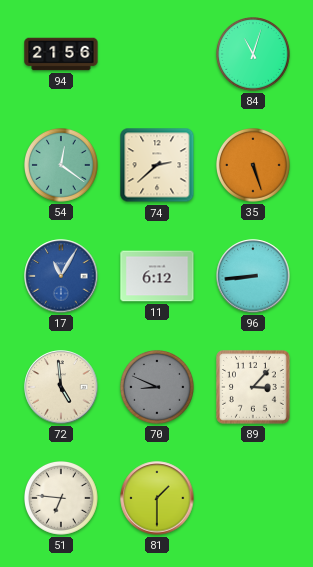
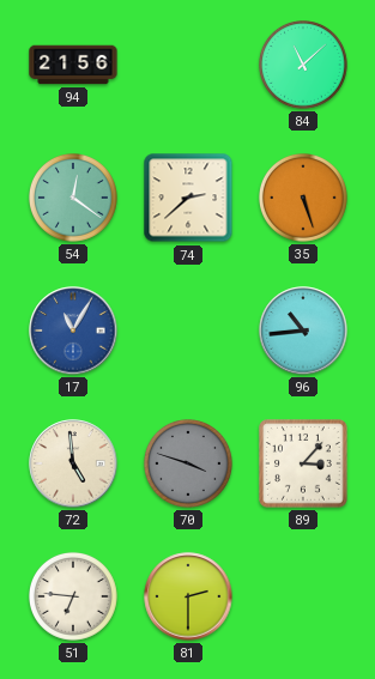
84: 11:03 -> 11:08 (304, 66)
11: 6:12 -> none (157, 276)
96: 8:44 -> 10:44 (303, 331)
70: 8:49 -> 3:48 (189, 465)
81: 1:30 -> 2:30 (188, 596)
